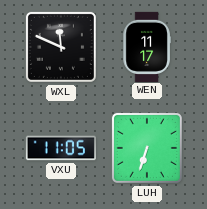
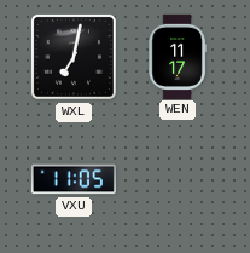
WXL: 11:49 -> 7:02 (74, 57)
LUH: 6:33 -> none (147, 148)
